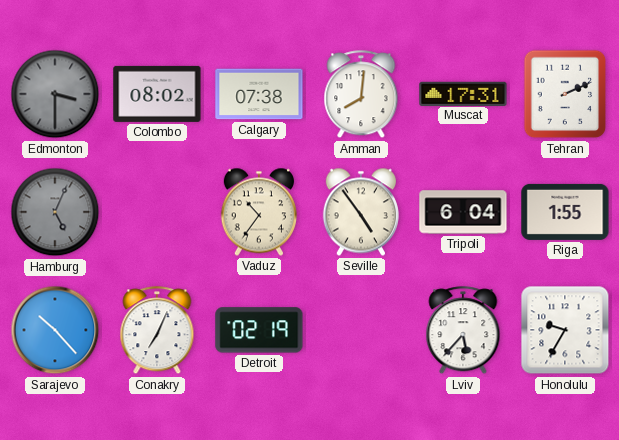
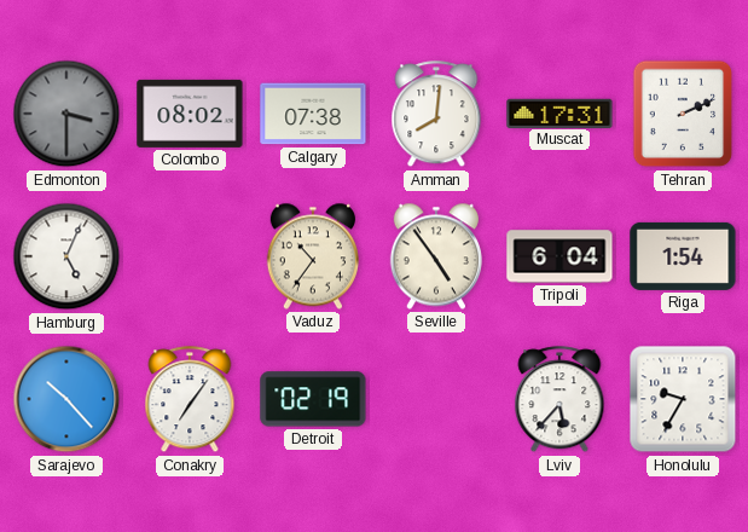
Hamburg dial: grey -> white (66, 256)
Riga: 1:55 -> 1:54 (683, 256)
Conakry: 7:04 -> 7:06 (190, 400)
